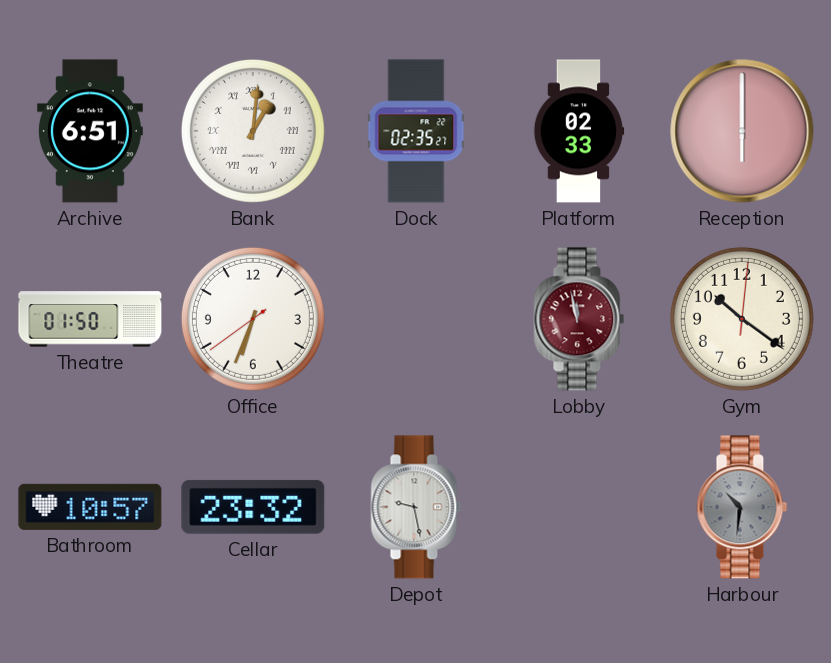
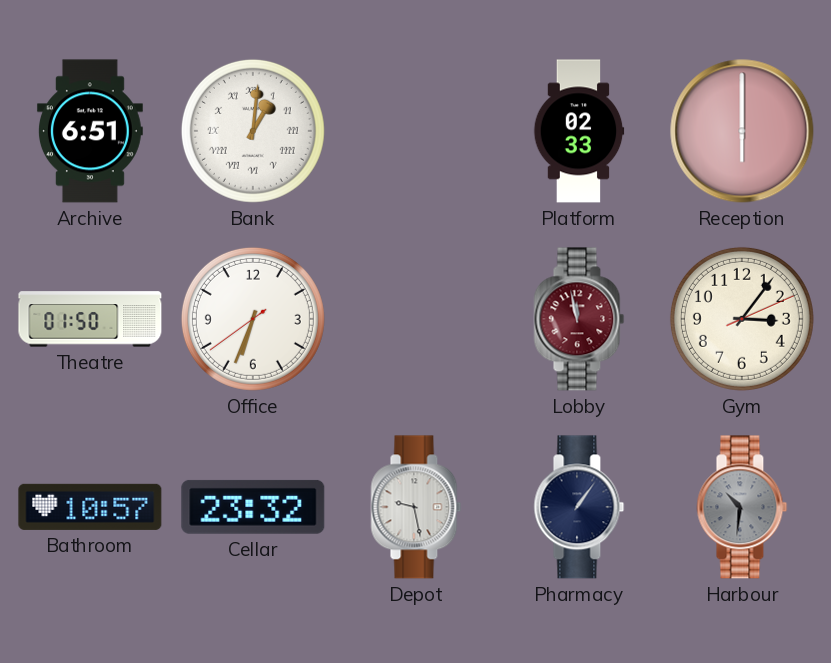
Dock: 02:35 -> none (416, 131)
Gym: 10:21 -> 3:06 (742, 319)
Pharmacy: none -> 1:06 (579, 507)
